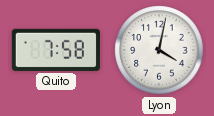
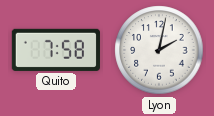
Lyon: 4:02 -> 2:02 (159, 50)
